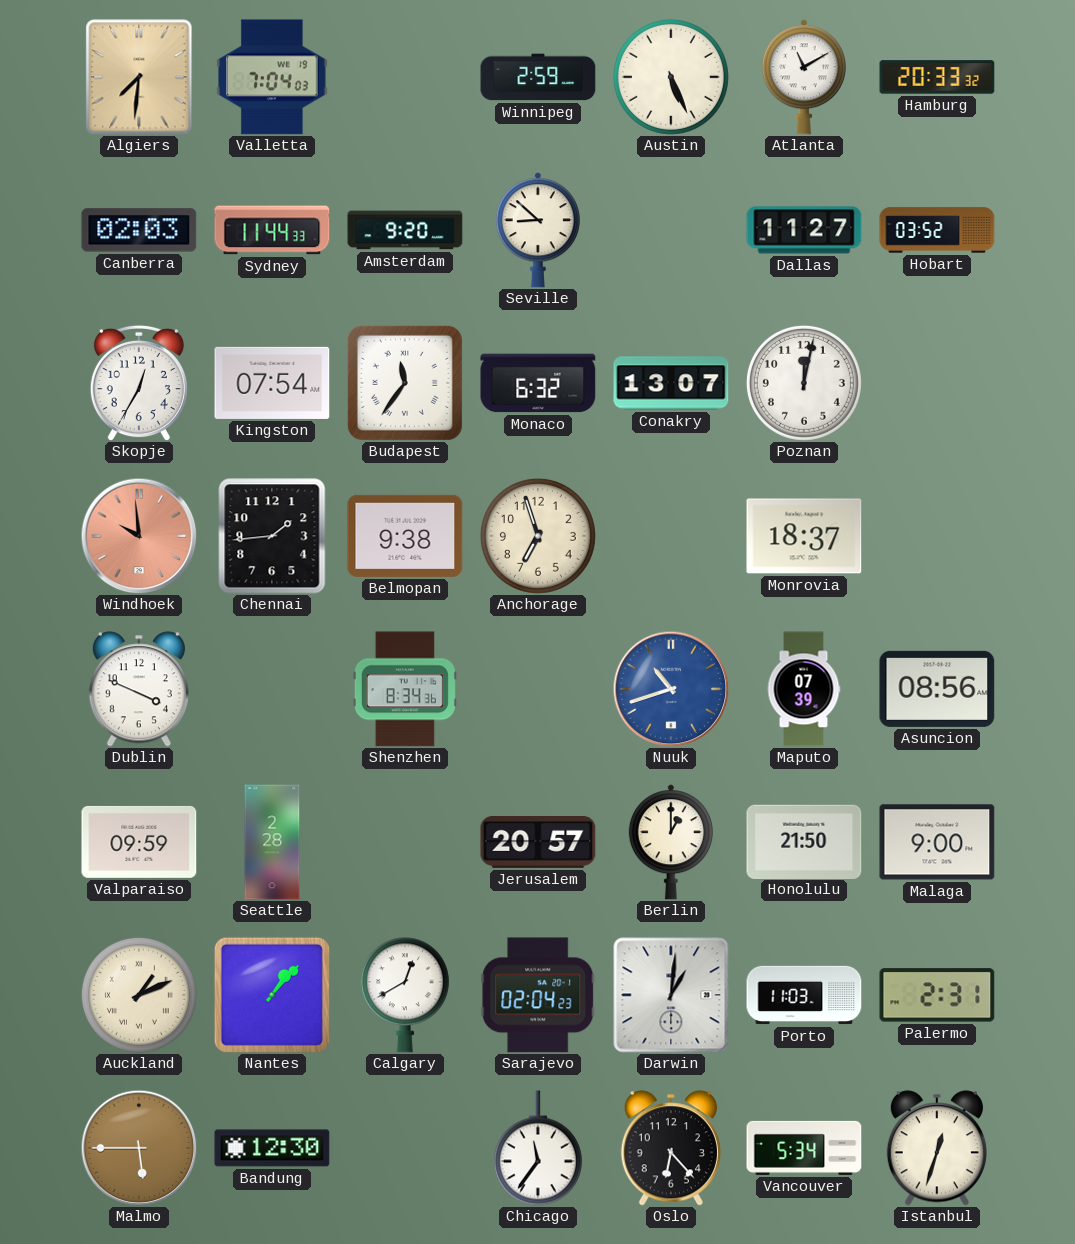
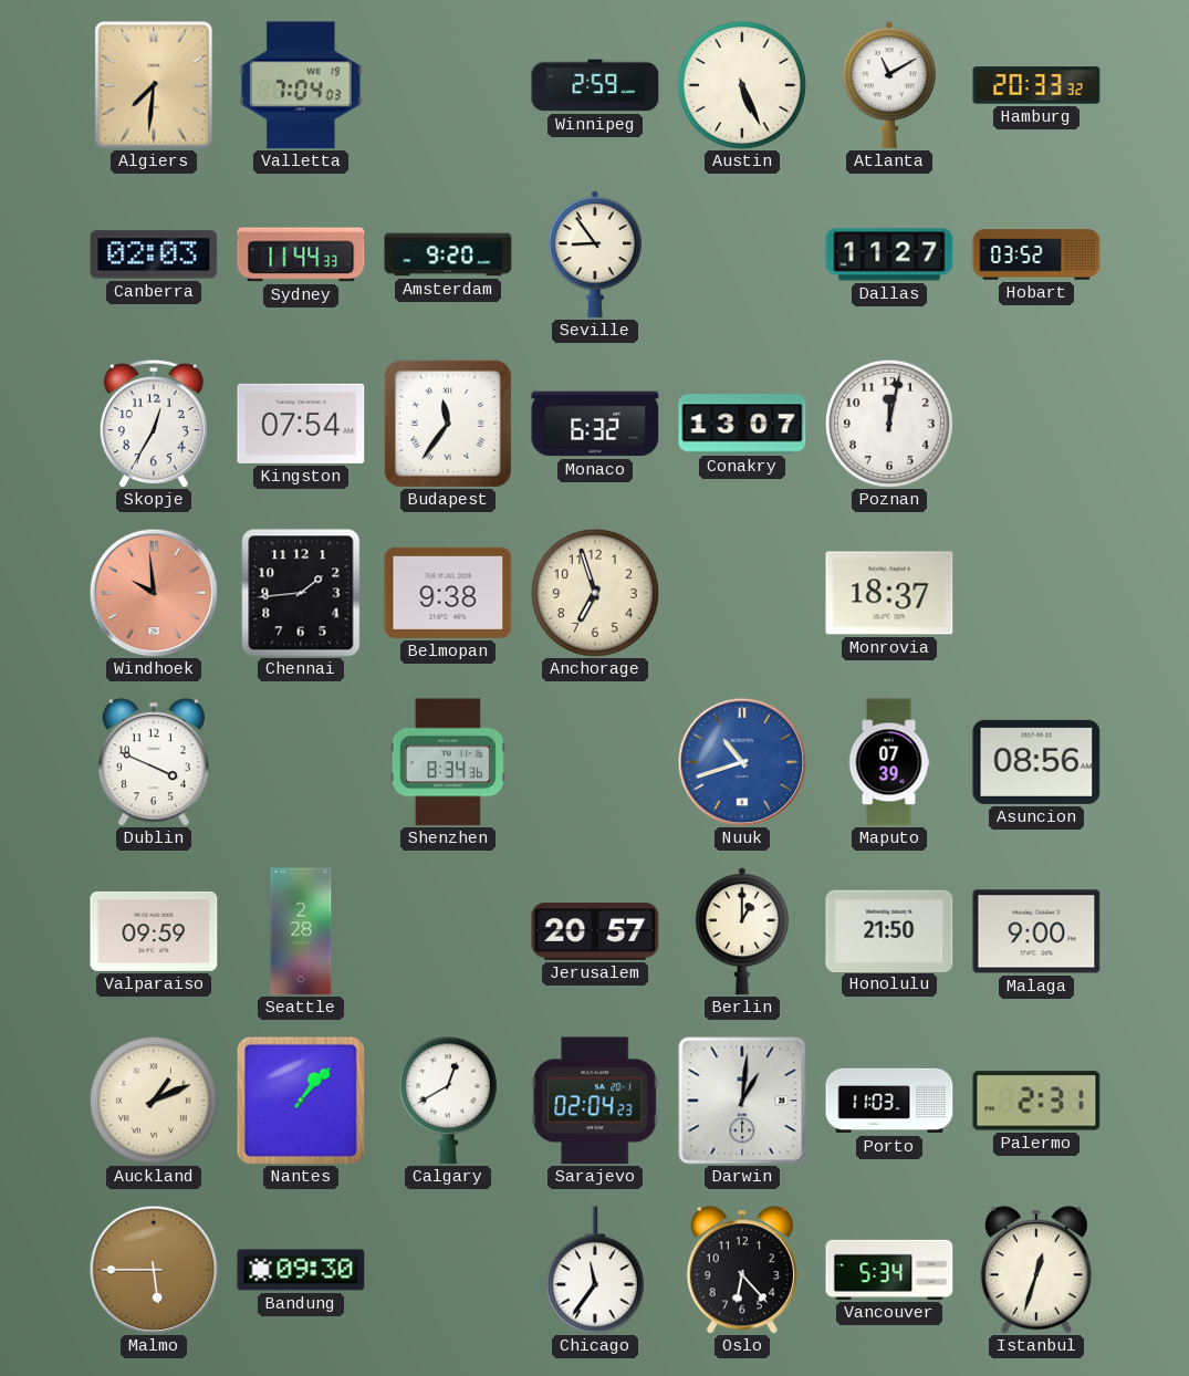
Seville: 8:52 -> 8:54 (595, 254)
Bandung: 12:30 -> 09:30 (301, 1270)
